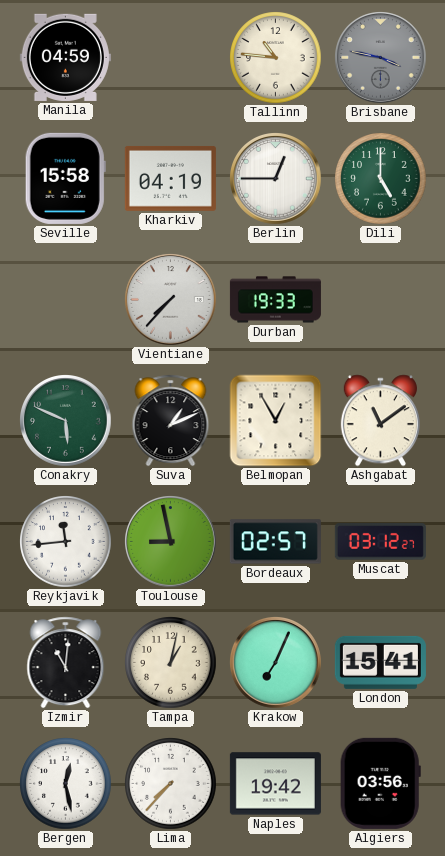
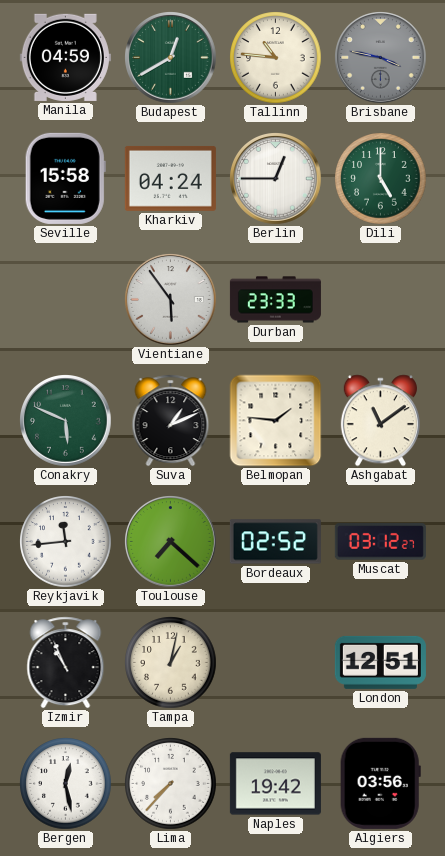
Budapest: none -> 12:40 (171, 58)
Kharkiv: 04:19 -> 04:24 (170, 178)
Vientiane: 7:37 -> 5:54 (171, 300)
Durban: 19:33 -> 23:33 (275, 300)
Belmopan: 12:55 -> 1:46 (276, 421)
Toulouse: 8:58 -> 7:22 (171, 542)
Bordeaux: 02:57 -> 02:52 (275, 542)
Izmir: 11:01 -> 10:56 (66, 663)
Krakow: 7:04 -> none (276, 663)
London: 15:41 -> 12:51 (380, 662)
